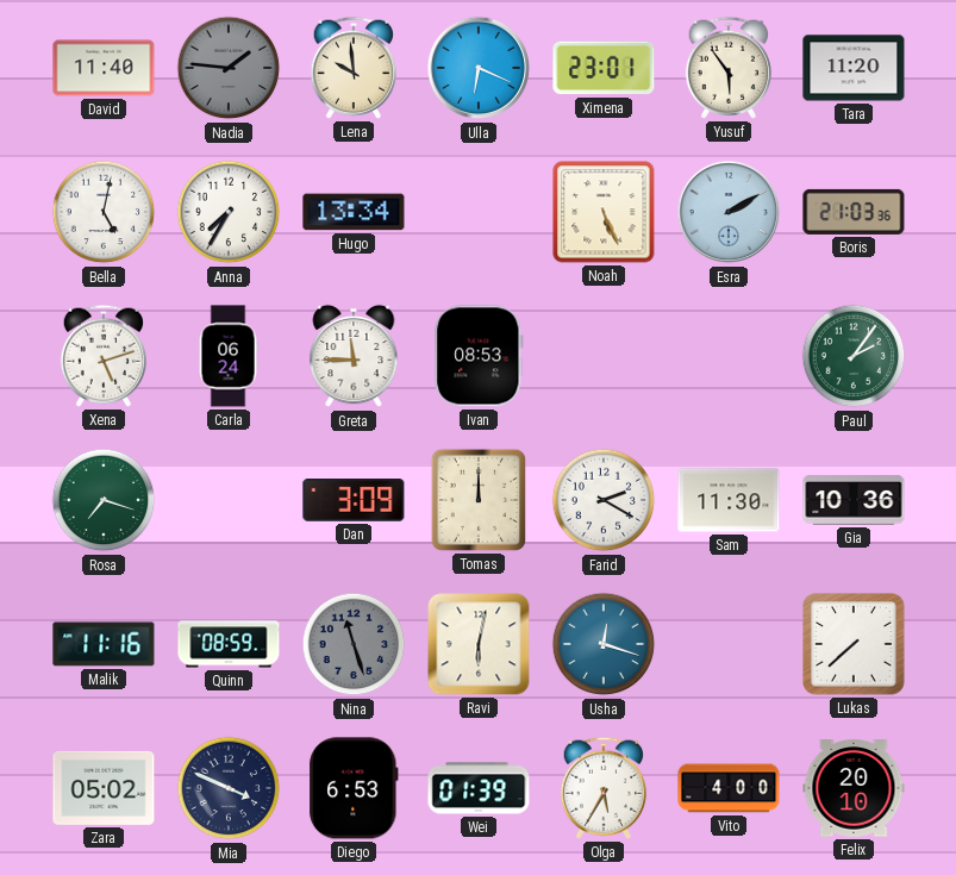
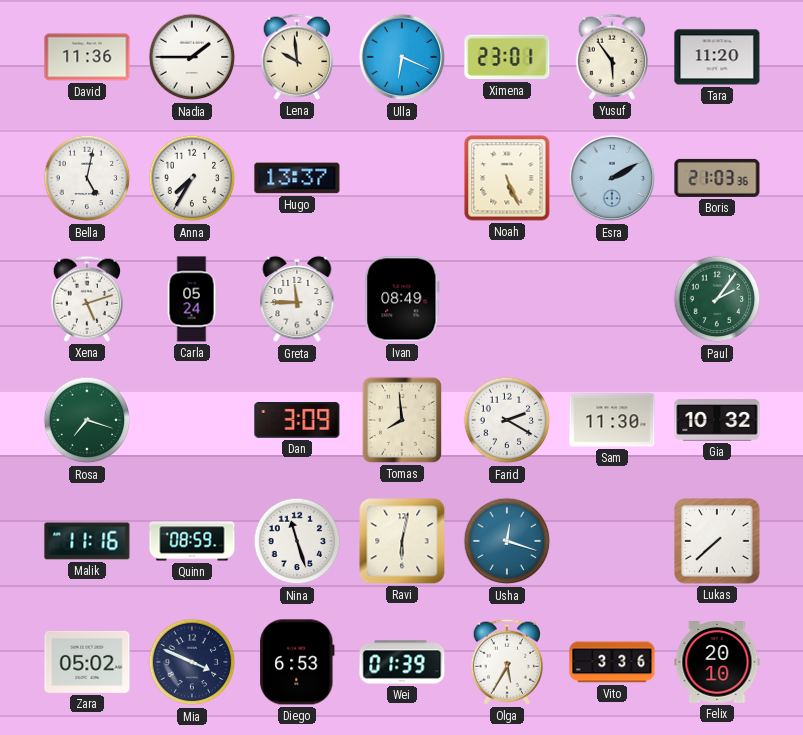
David: 11:40 -> 11:36 (87, 57)
Nadia: 1:46 -> 1:45 (192, 57)
Nadia dial: grey -> white (192, 57)
Hugo: 13:34 -> 13:37 (297, 178)
Carla: 06:24 -> 05:24 (192, 299)
Ivan: 08:53 -> 08:49 (402, 299)
Tomas: 12:00 -> 7:59 (402, 420)
Gia: 10:36 -> 10:32 (717, 420)
Nina dial: grey -> white (297, 541)
Vito: 4:00 -> 3:36 (612, 662)
